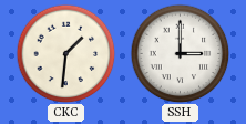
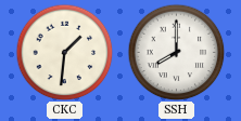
SSH: 3:00 -> 8:00 (176, 52)
